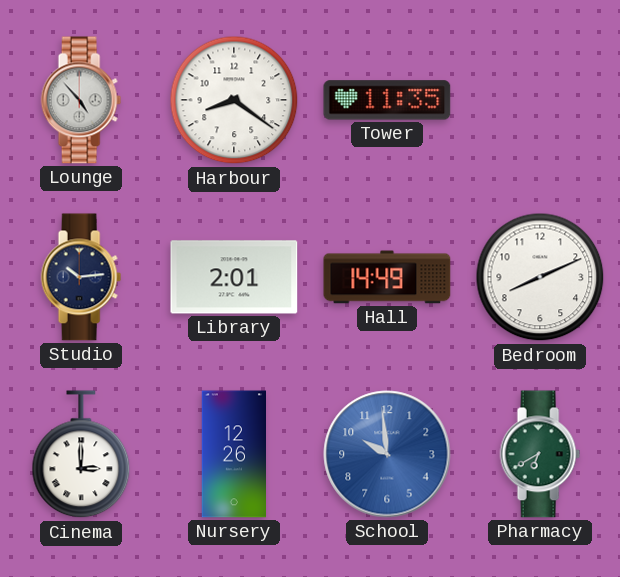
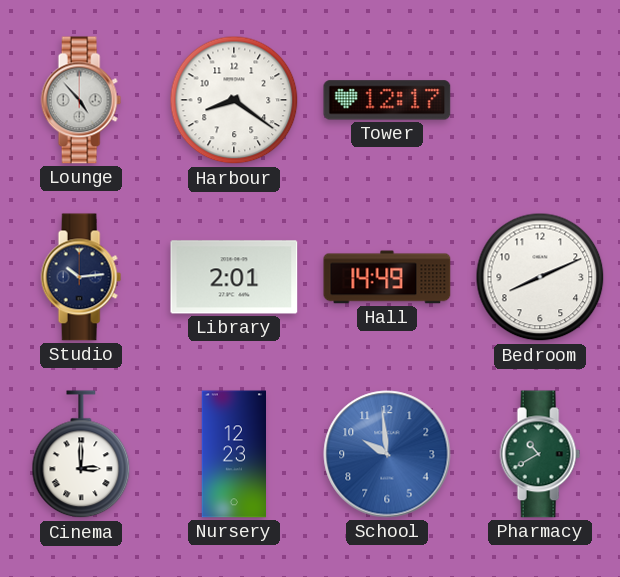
Tower: 11:35 -> 12:17 (387, 100)
Nursery: 12:26 -> 12:23 (233, 454)
Pharmacy: 6:40 -> 10:40 (540, 454)
